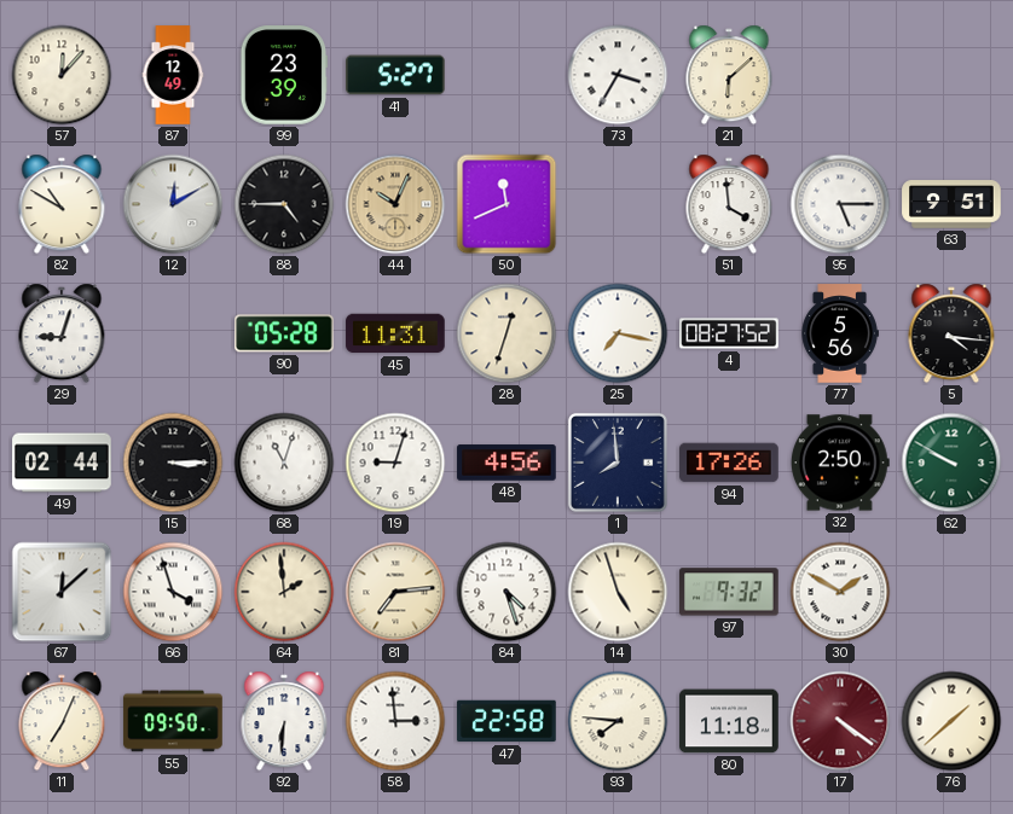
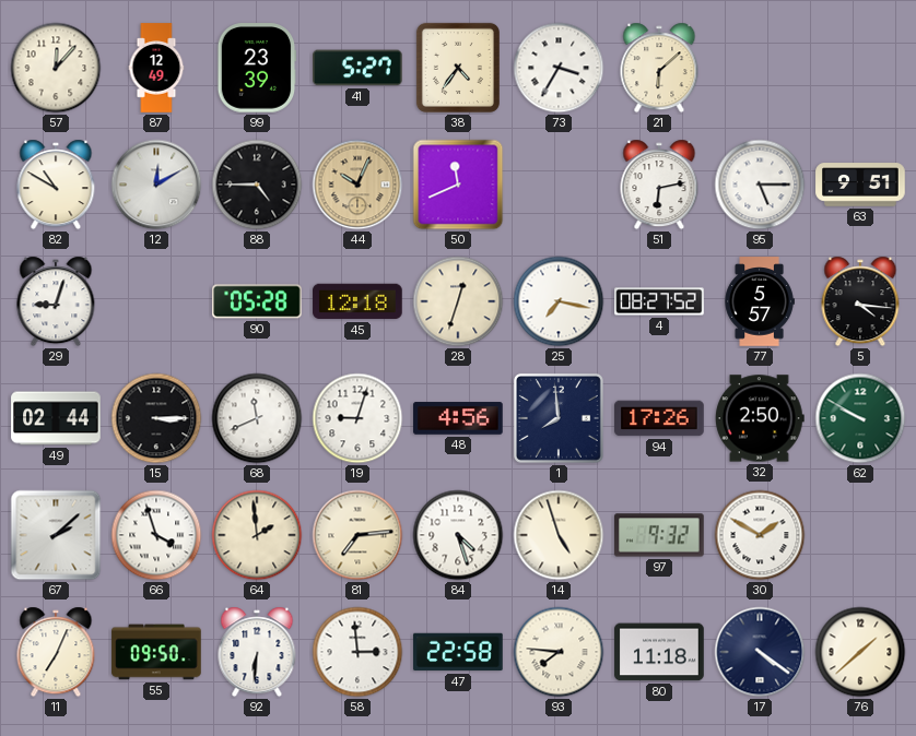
38: none -> 4:36 (458, 68)
51: 3:59 -> 6:13 (659, 185)
45: 11:31 -> 12:18 (357, 301)
77: 5:56 -> 5:57 (760, 301)
68: 11:03 -> 11:41 (257, 418)
67: 12:08 -> 2:08 (56, 535)
17 dial: burgundy -> navy (760, 652)
